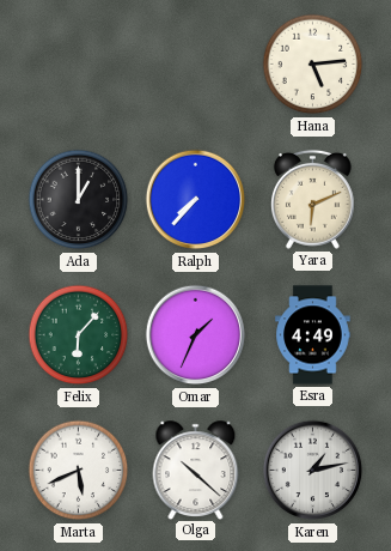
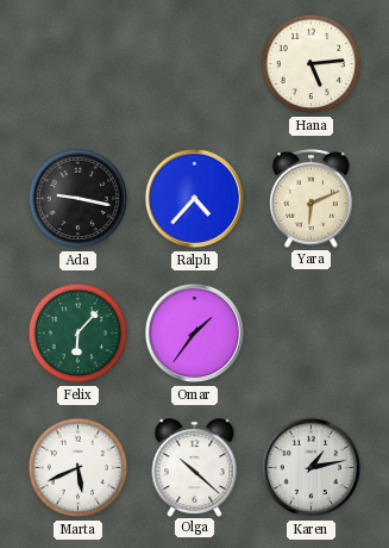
Ada: 1:00 -> 9:17 (79, 199)
Ralph: 7:37 -> 4:37 (195, 199)
Omar: 1:34 -> 1:36 (195, 334)
Esra: 4:49 -> none (313, 335)
